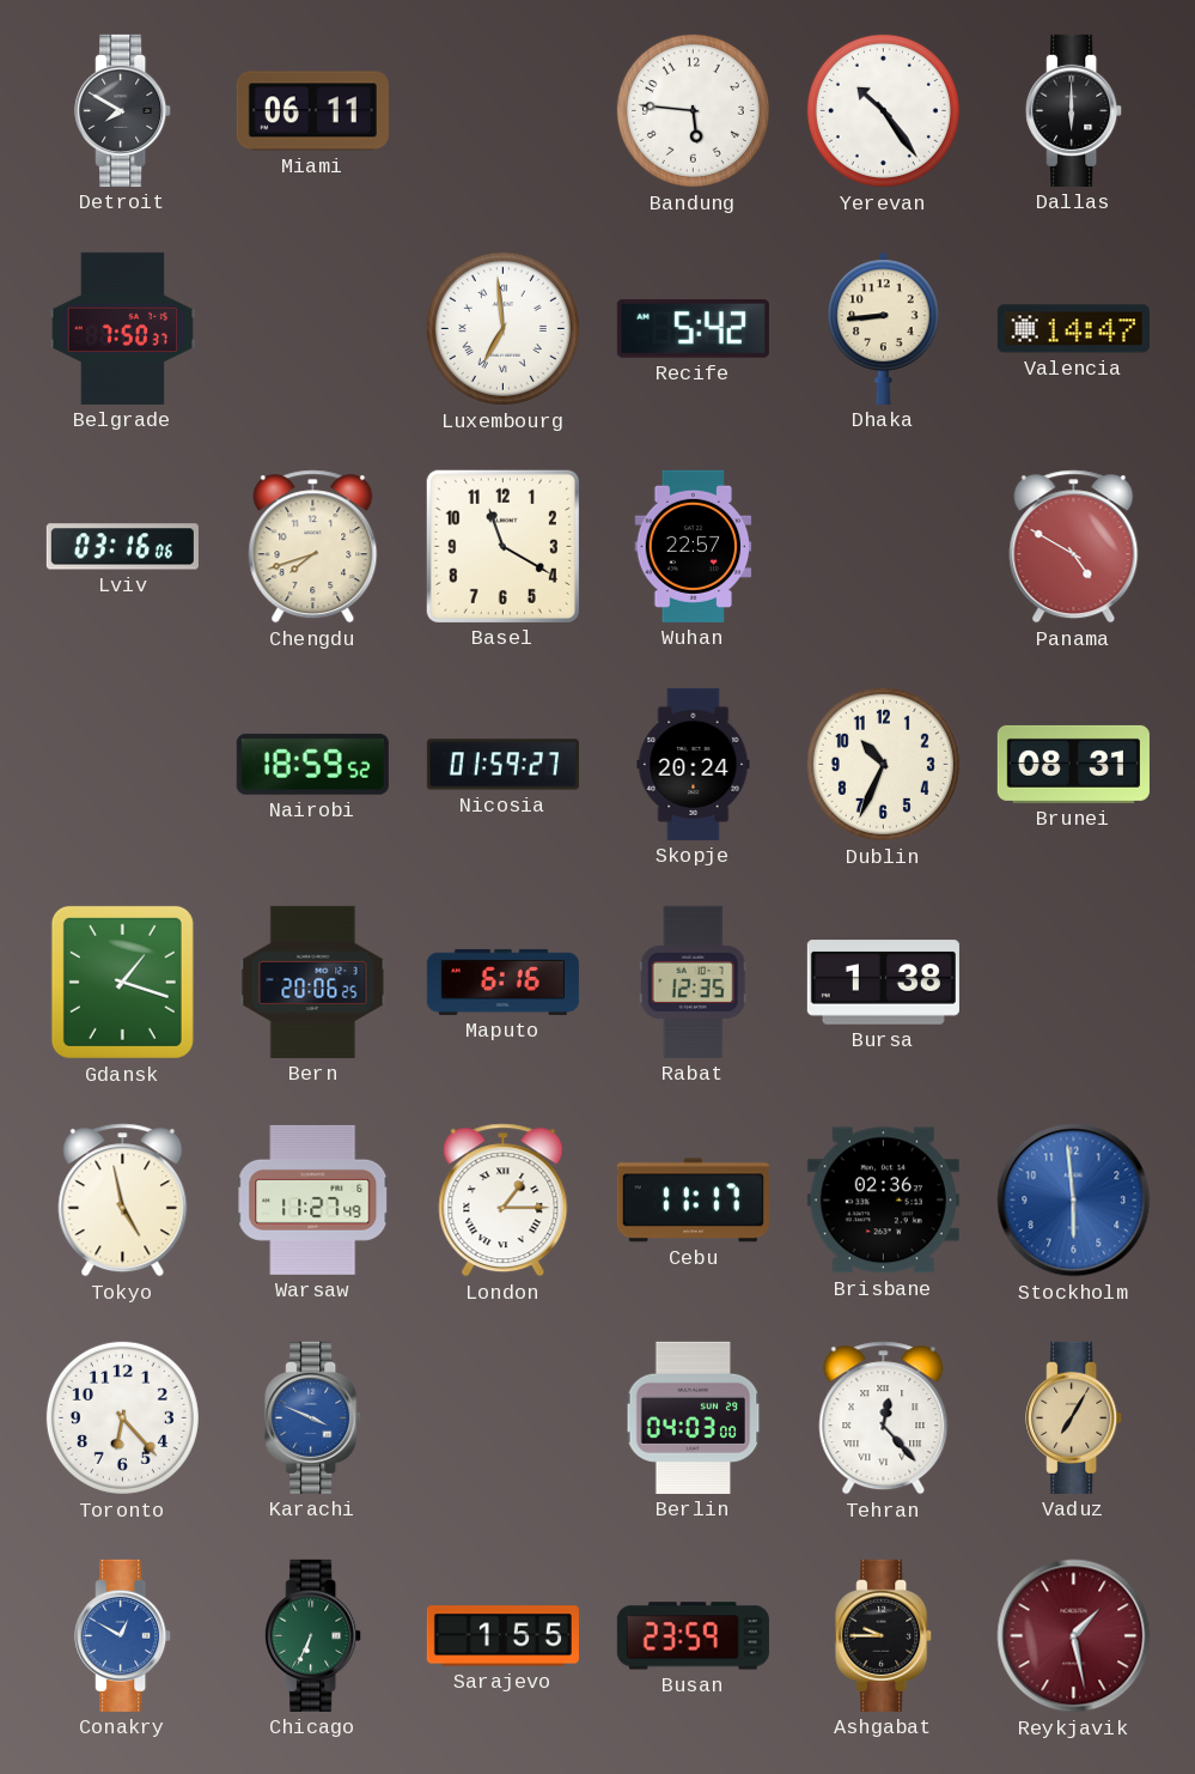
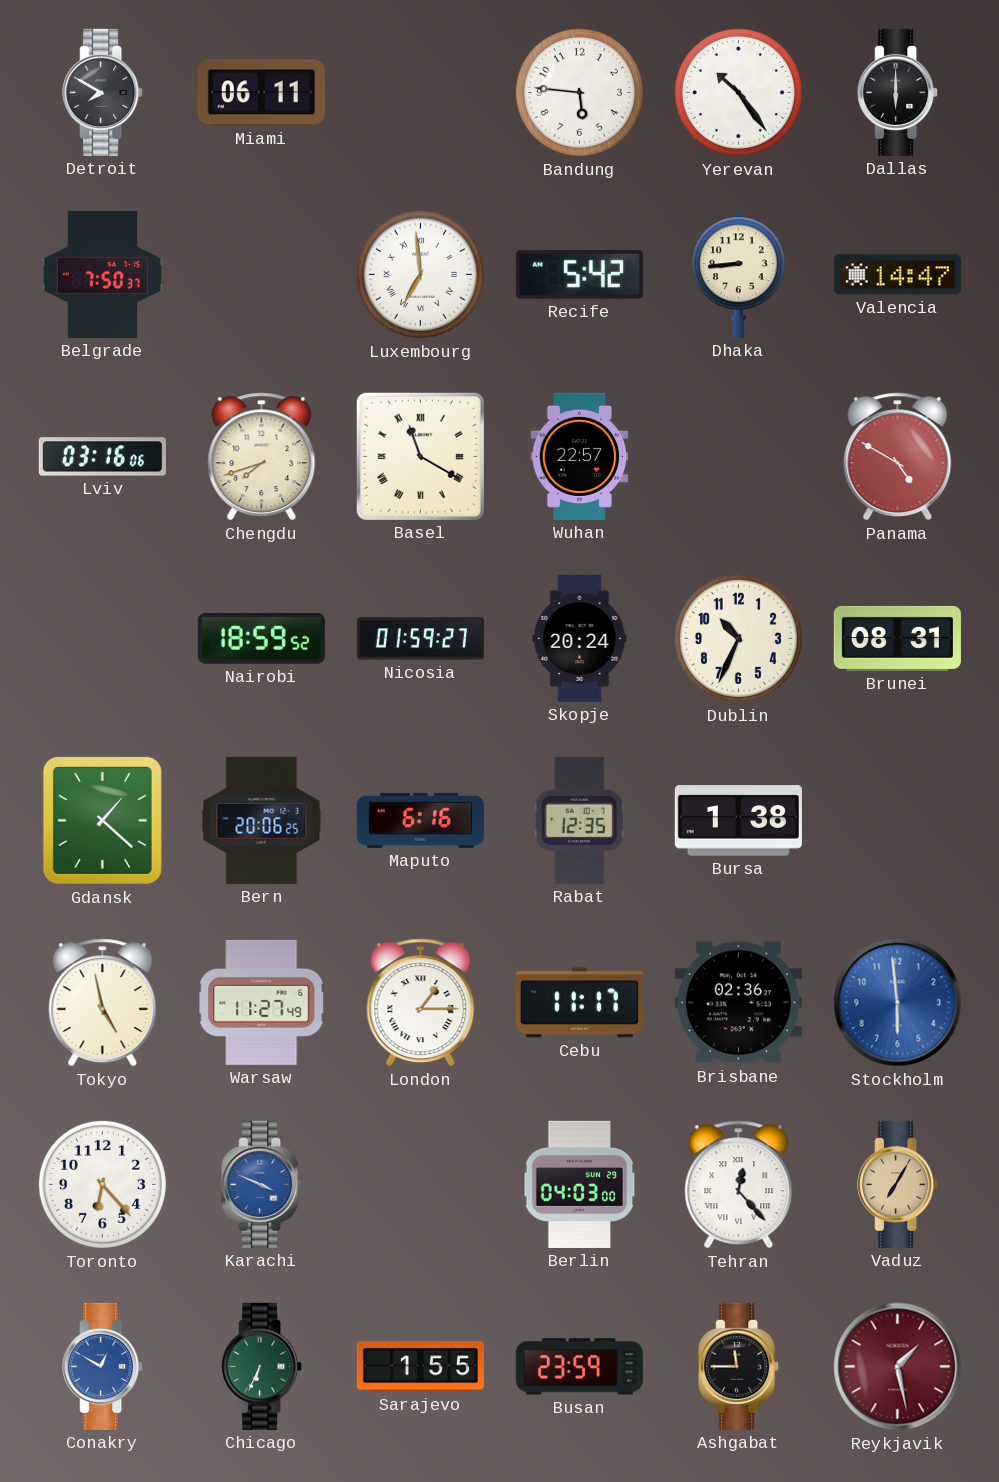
Basel numerals: Arabic -> Roman (420, 456)
Gdansk: 1:18 -> 1:22 (102, 820)
Ashgabat: 9:45 -> 11:45 (739, 1366)
